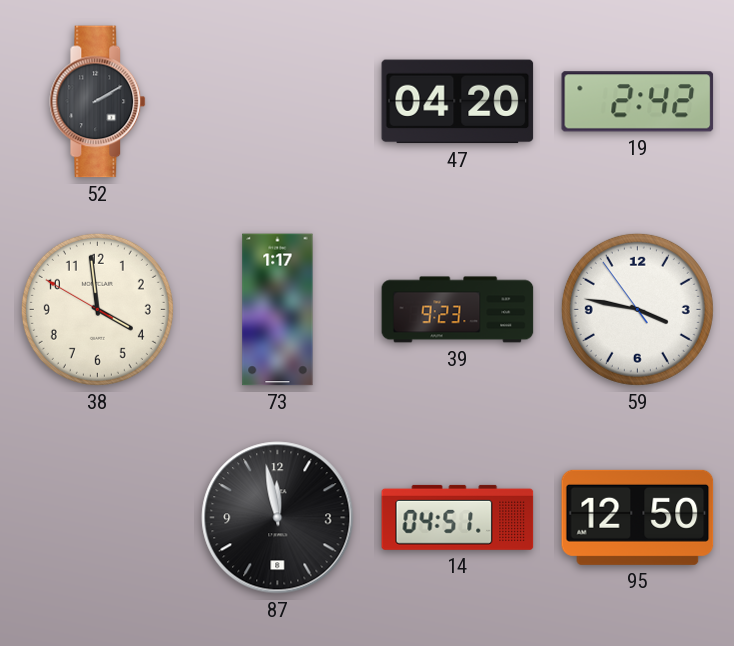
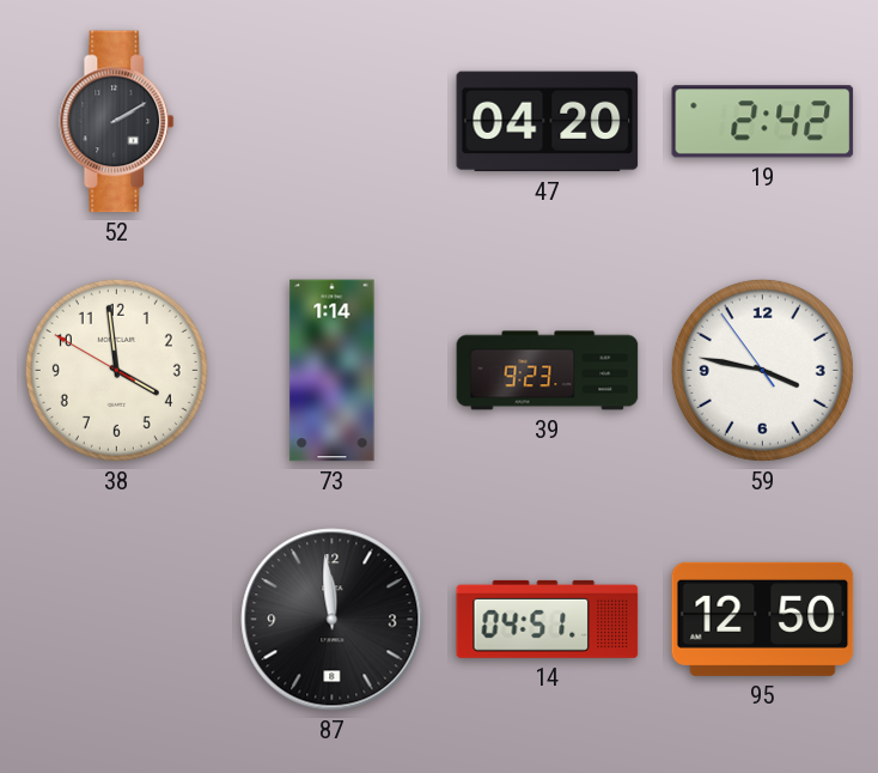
73: 1:17 -> 1:14 (333, 371)
87: 11:58 -> 11:59 (333, 620)
